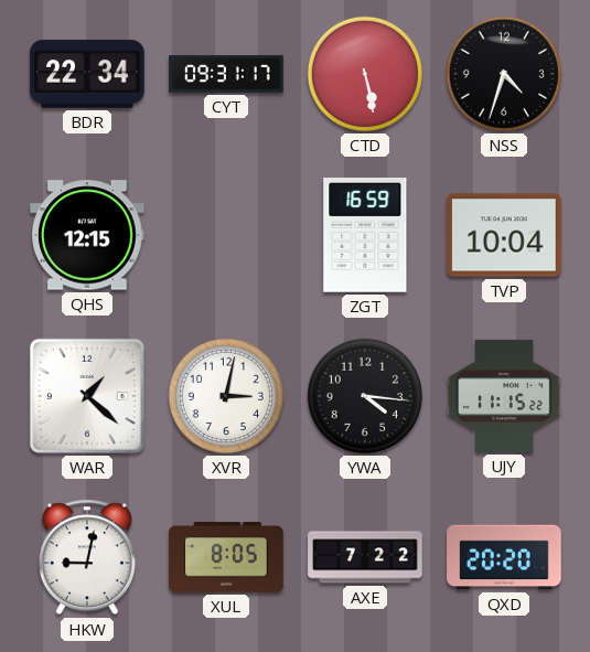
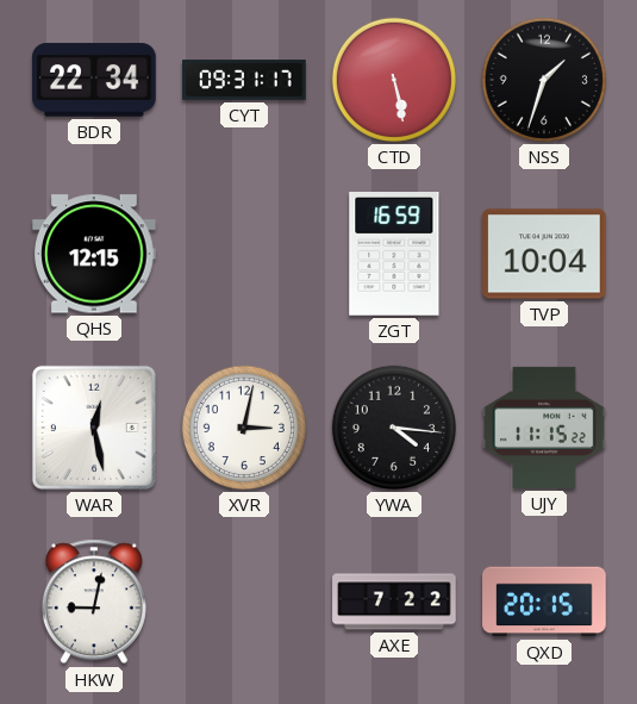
NSS: 4:33 -> 1:33 (544, 80)
WAR: 1:22 -> 12:28 (94, 428)
XUL: 8:05 -> none (226, 558)
QXD: 20:20 -> 20:15 (544, 602)
